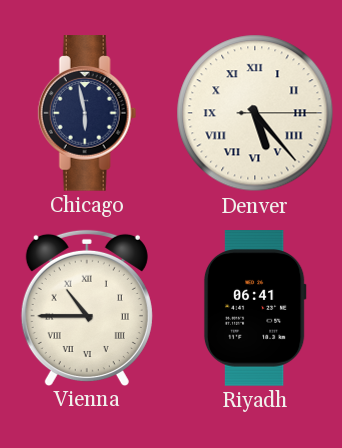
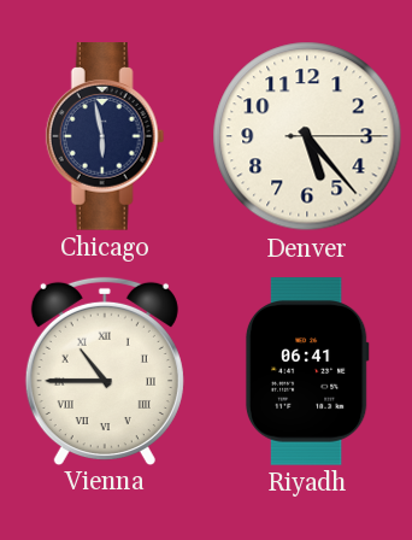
Denver numerals: Roman -> Arabic (307, 136)
